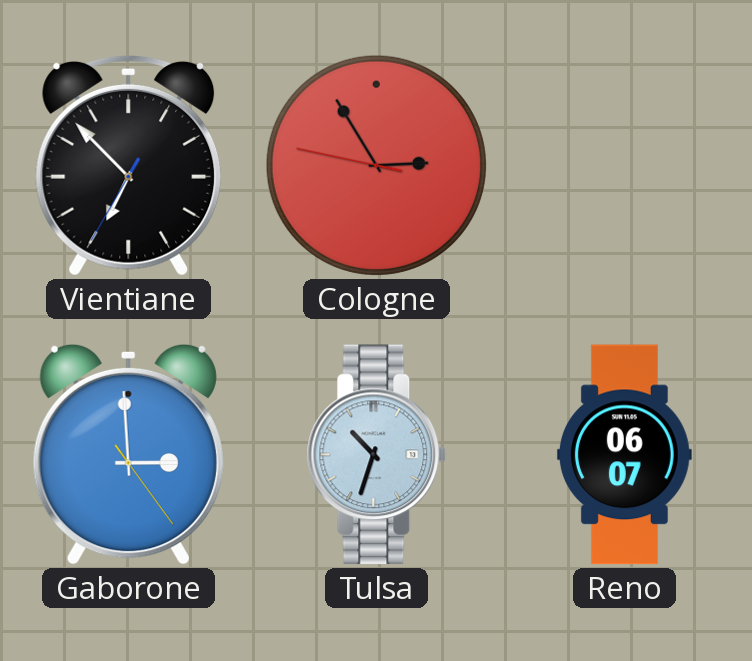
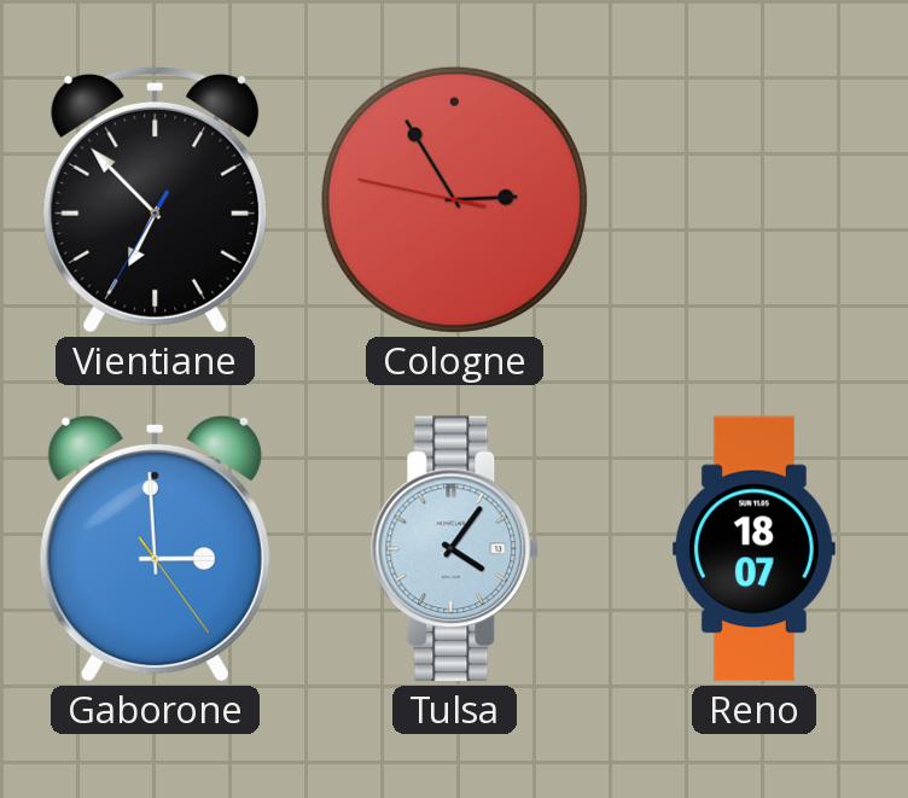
Tulsa: 10:33 -> 4:06 (455, 549)
Reno: 06:07 -> 18:07 (753, 549)
